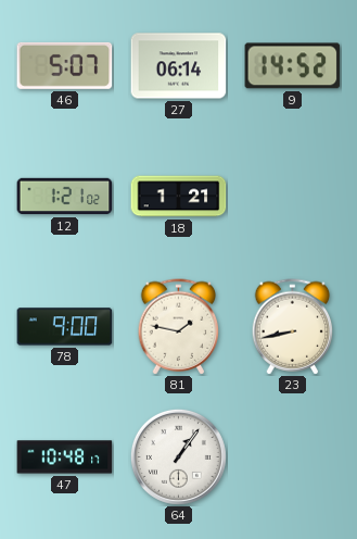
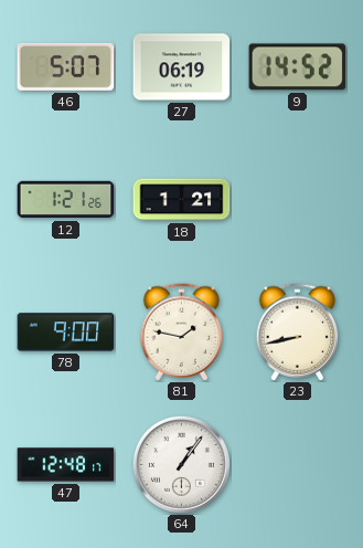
27: 06:14 -> 06:19 (182, 67)
12: 1:21:02 -> 1:21:26 (66, 200)
47: 10:48 -> 12:48 (66, 465)
